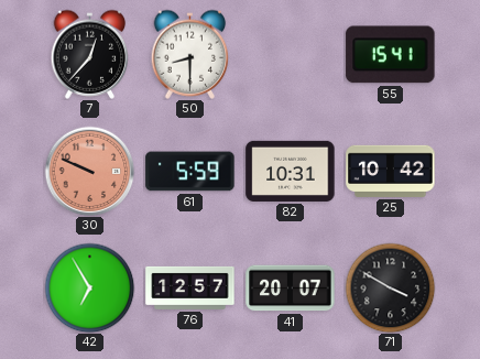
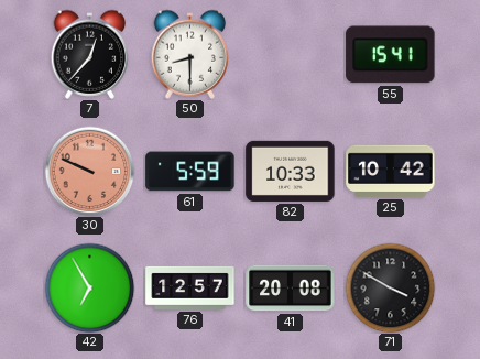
82: 10:31 -> 10:33 (291, 171)
41: 20:07 -> 20:08 (291, 289)
